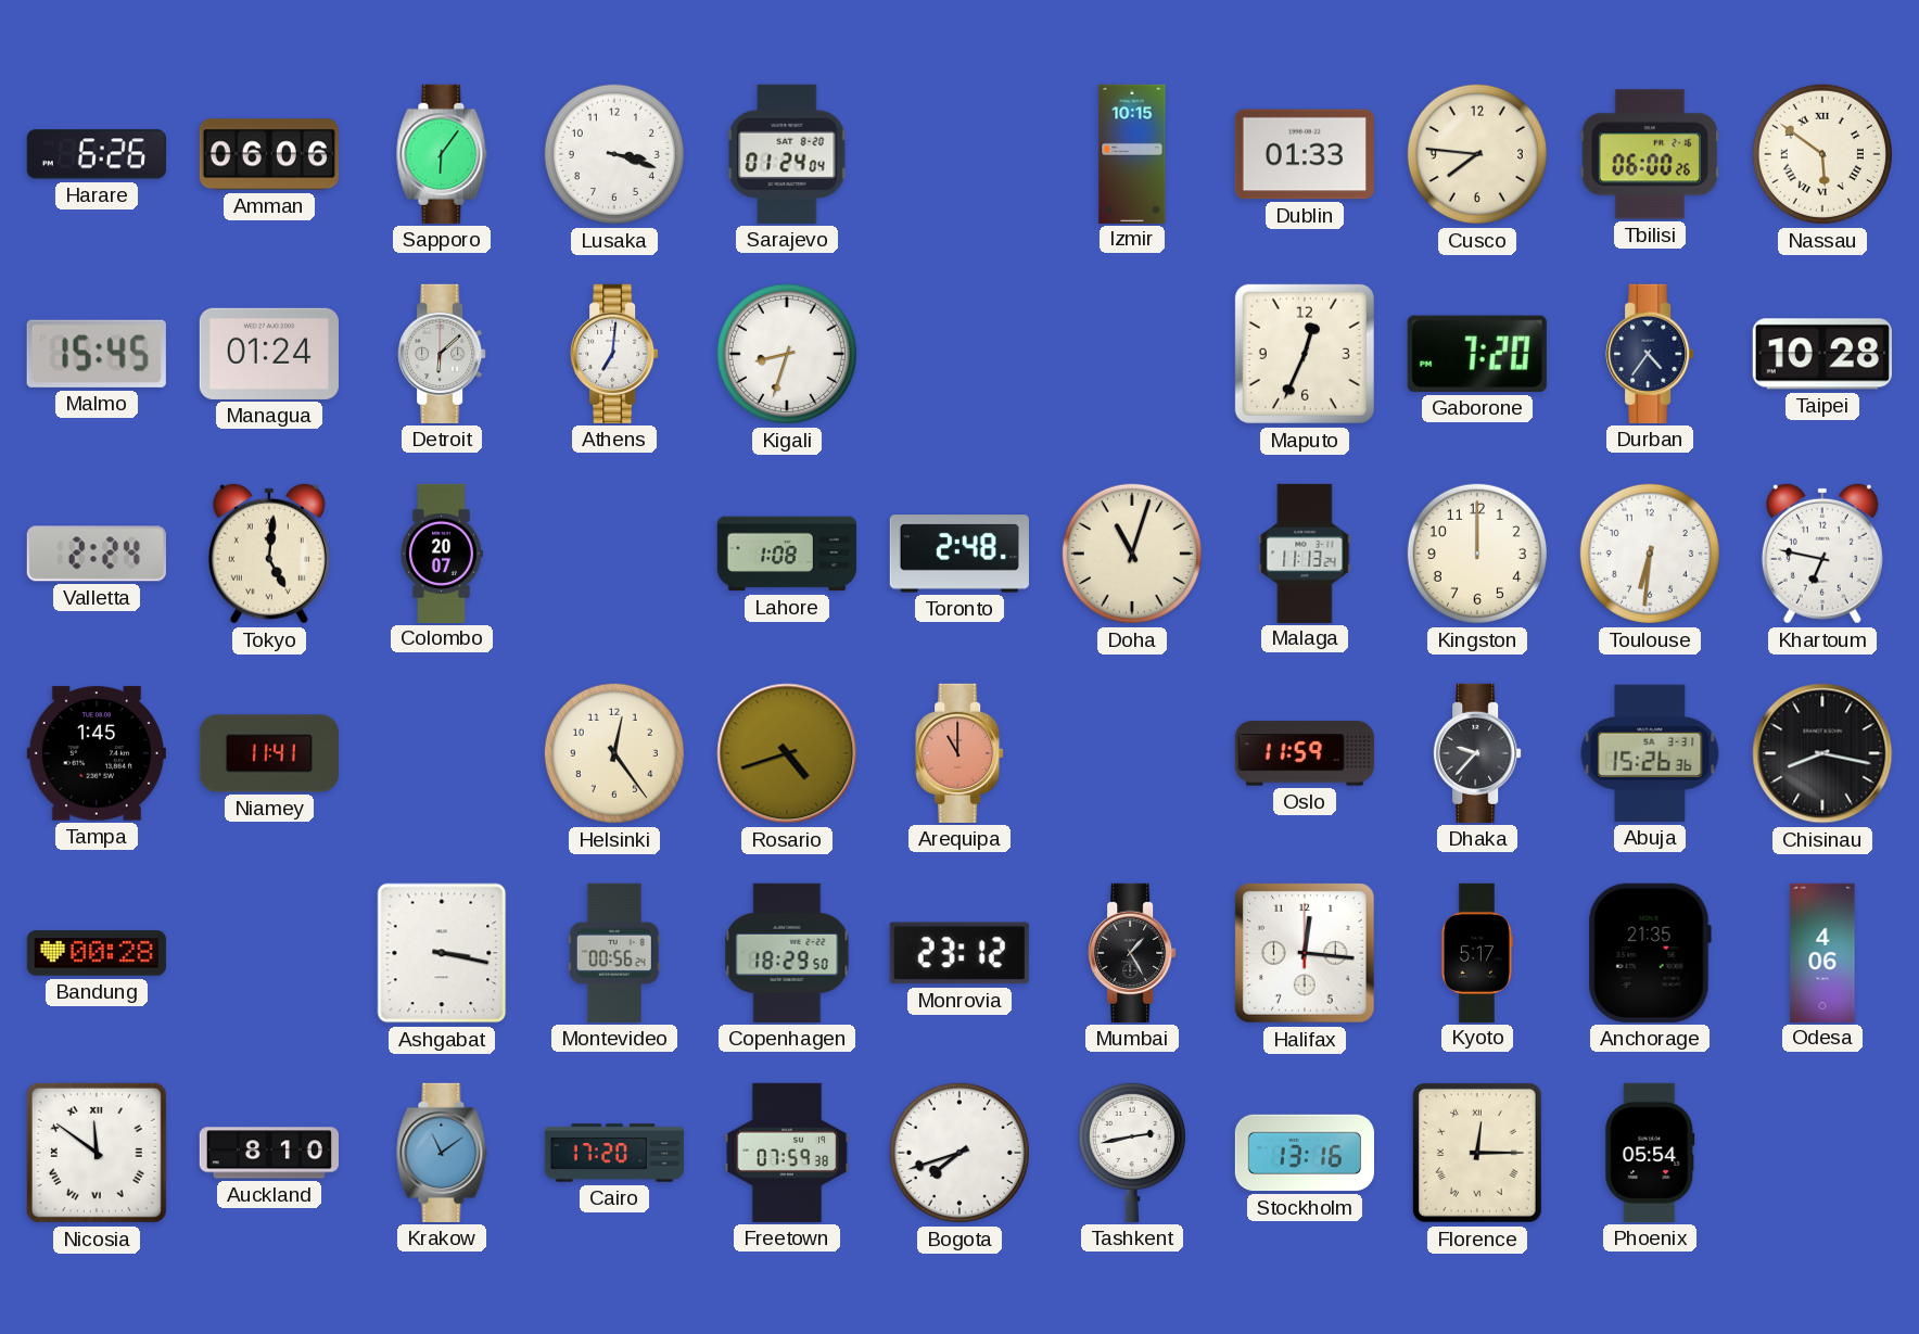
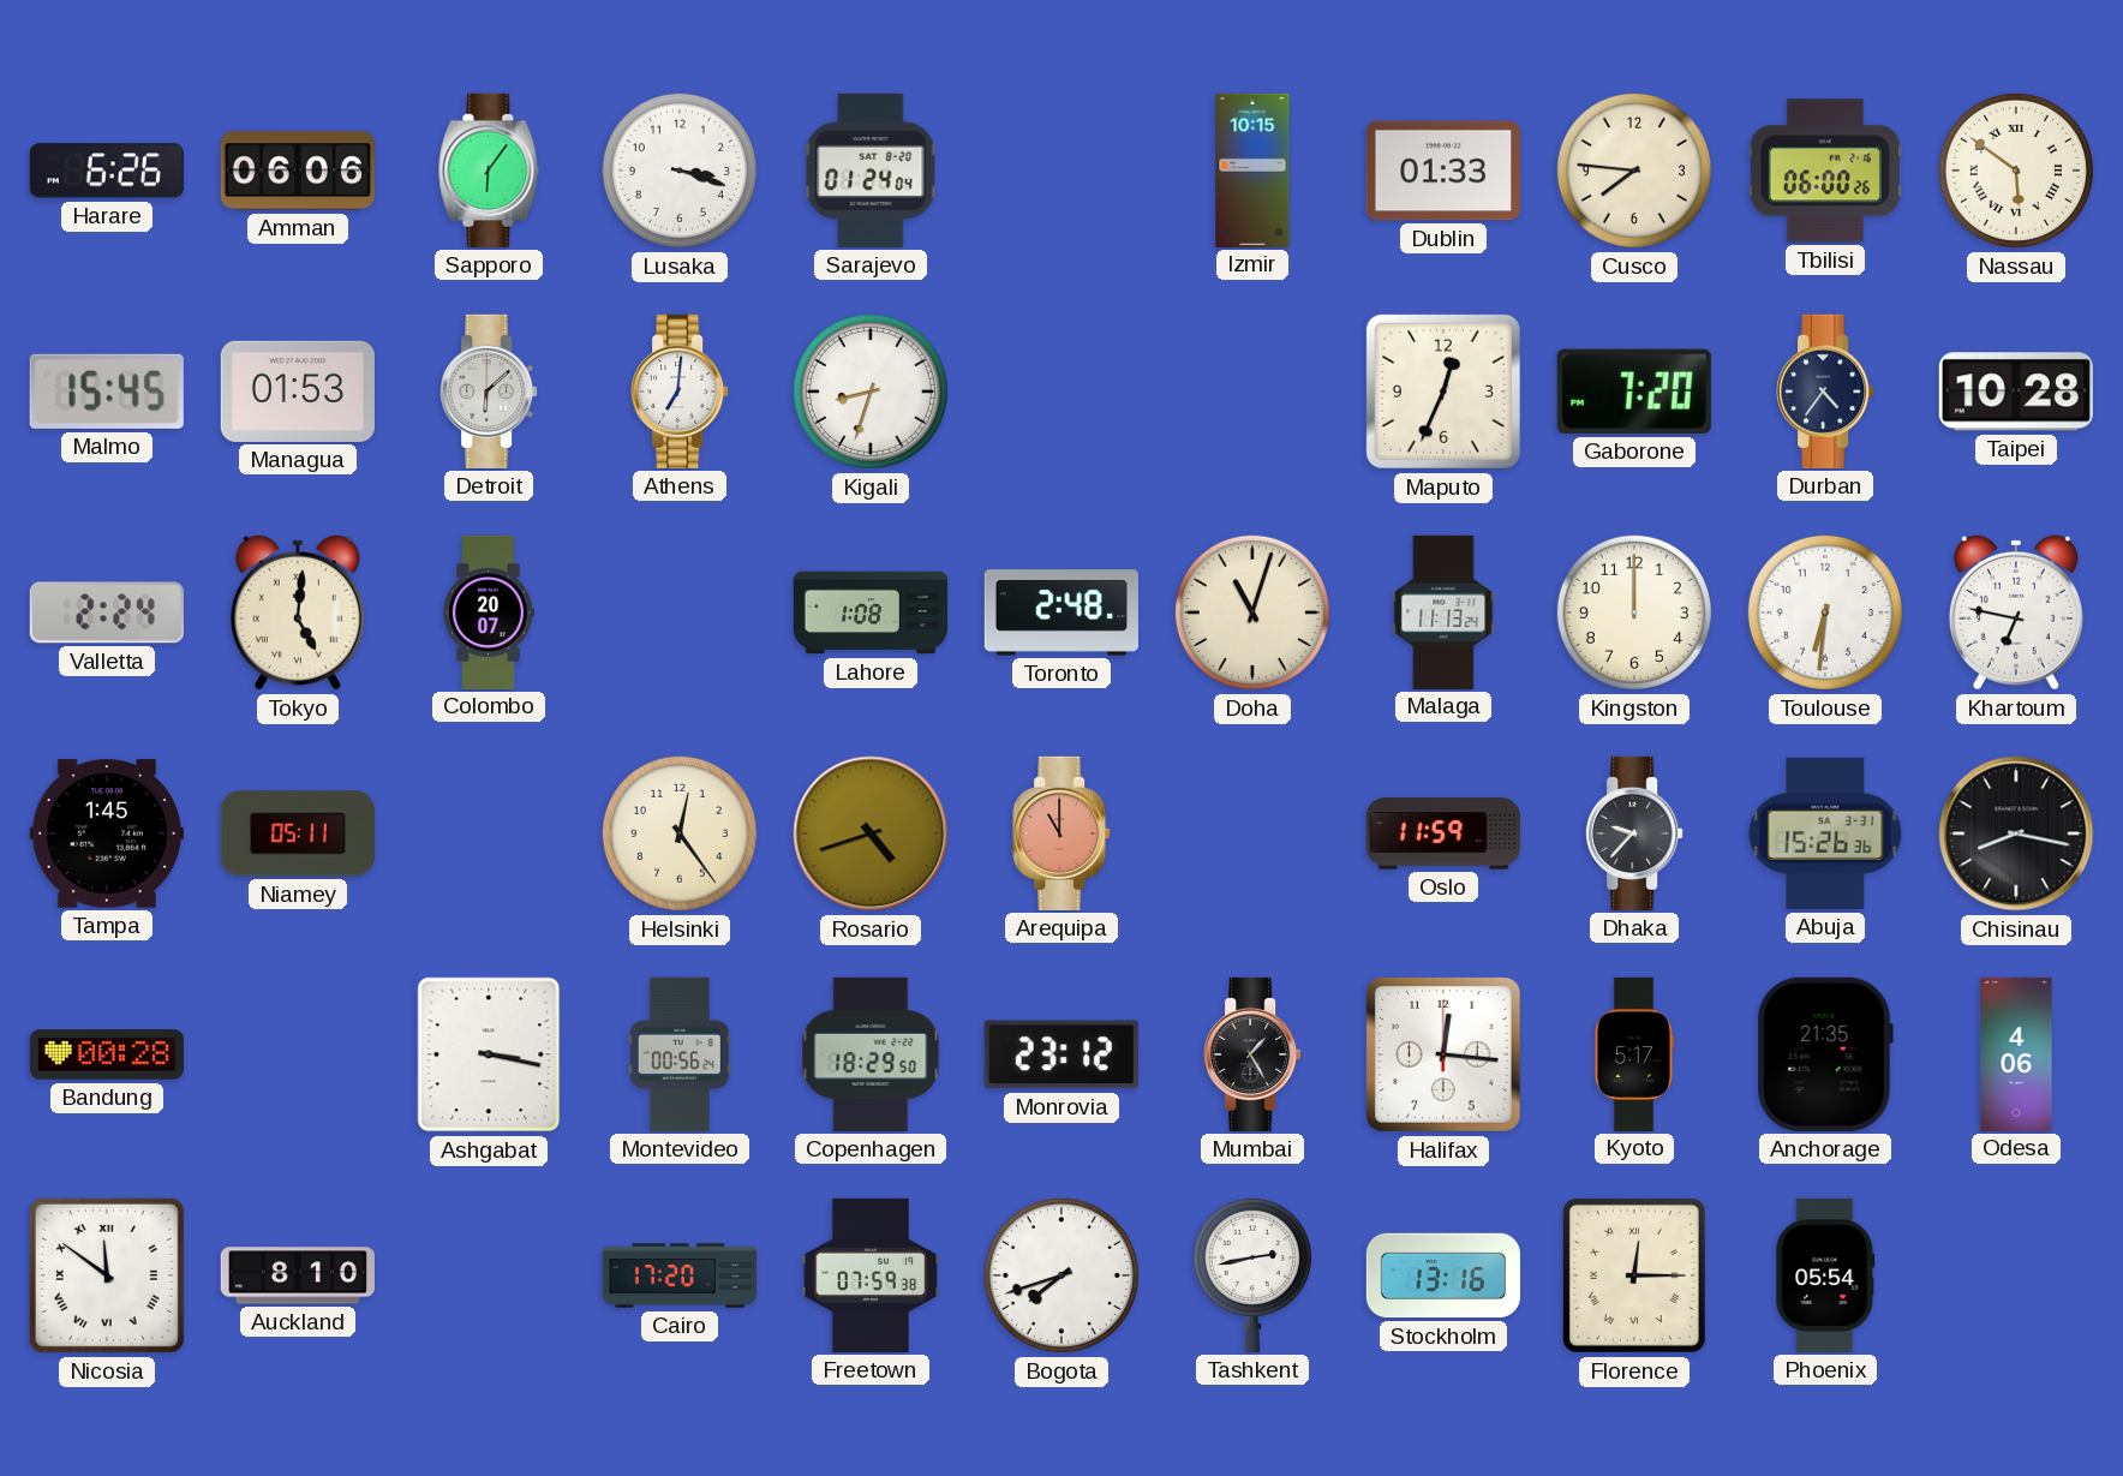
Managua: 01:24 -> 01:53 (298, 392)
Niamey: 11:41 -> 05:11 (298, 833)
Krakow: 11:09 -> none (442, 1153)
